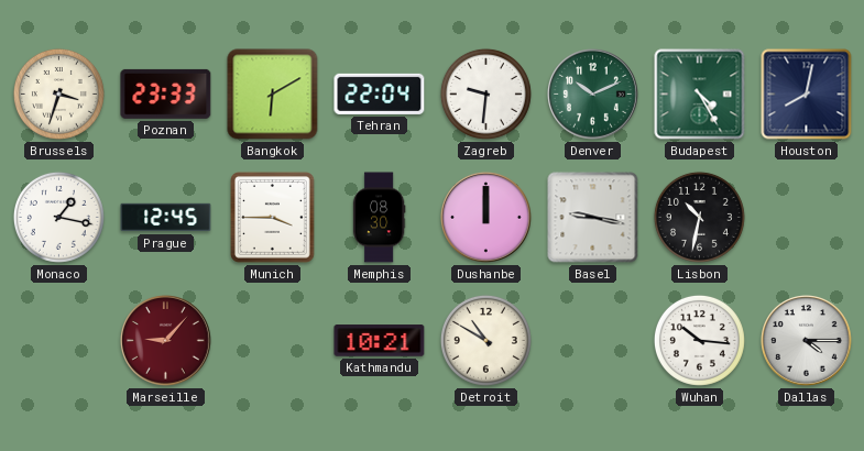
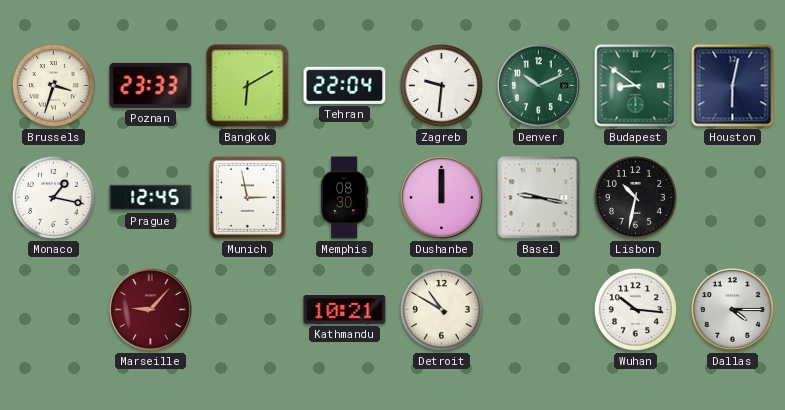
Budapest: 4:25 -> 8:51 (636, 86)
Houston: 8:02 -> 6:02 (733, 86)
Munich: 3:45 -> 2:58 (248, 198)
